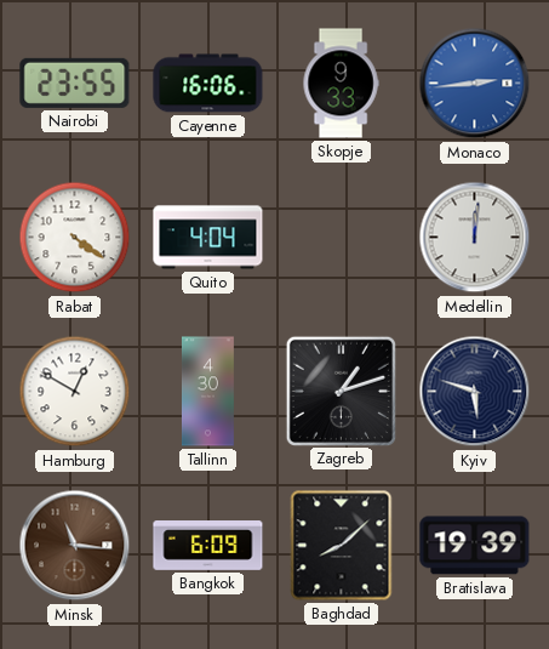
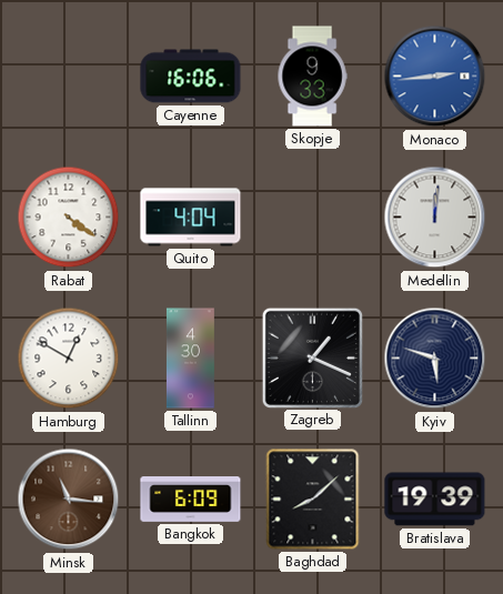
Nairobi: 23:55 -> none (75, 82)
Zagreb: 1:12 -> 1:19 (312, 358)
